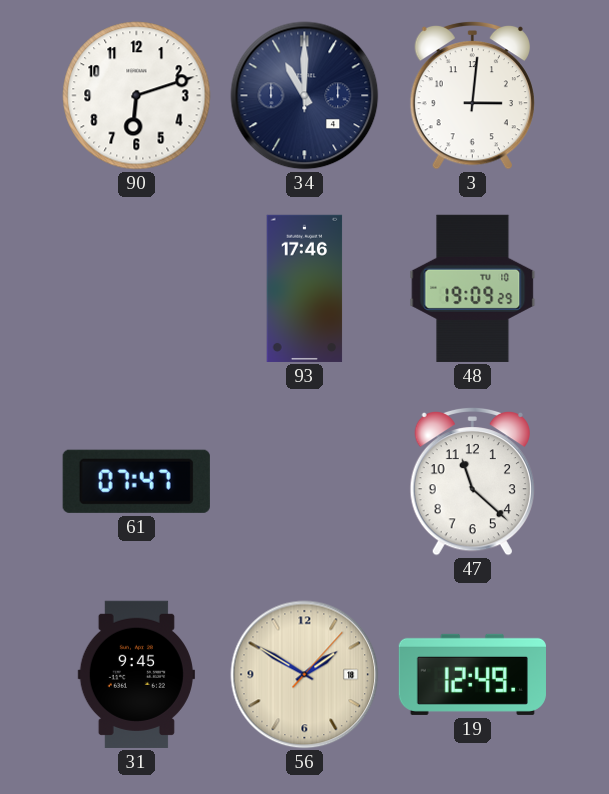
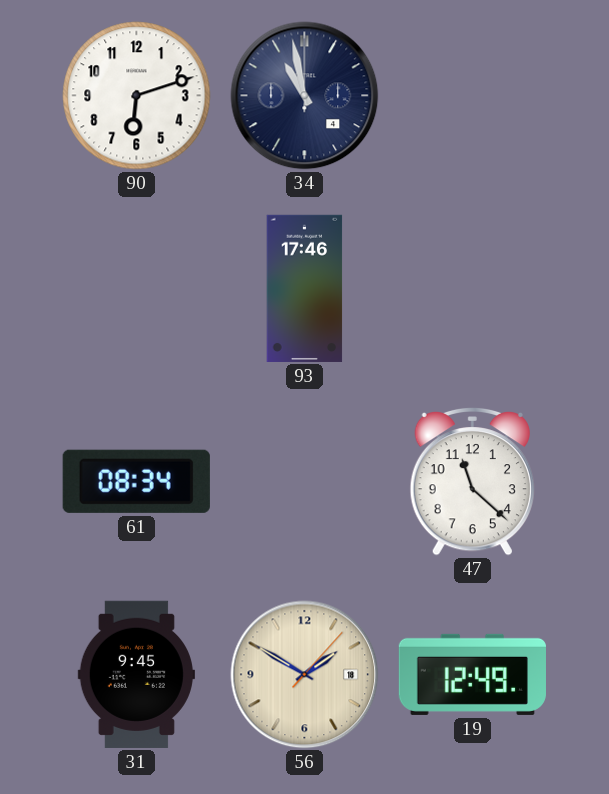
34: 11:00 -> 10:58 (305, 96)
3: 3:01 -> none (472, 95)
48: 19:09 -> none (473, 288)
61: 07:47 -> 08:34 (136, 481)
